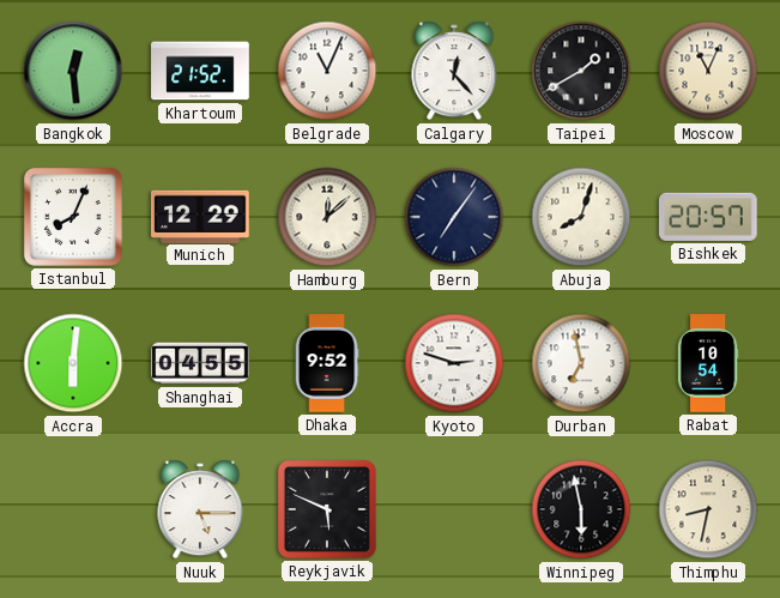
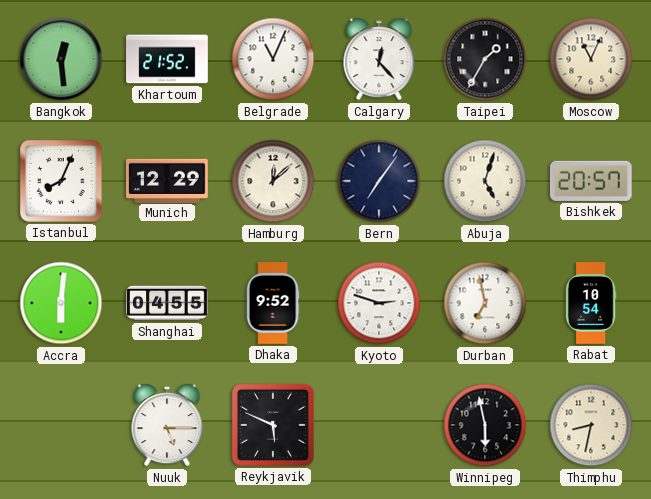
Taipei: 1:40 -> 1:35 (485, 59)
Abuja: 8:03 -> 5:03 (485, 181)
